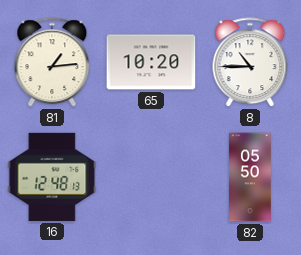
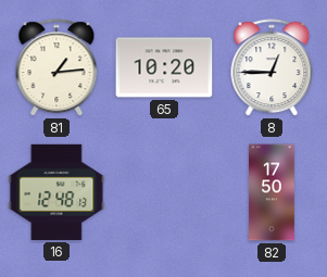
8: 10:45 -> 12:45 (272, 68)
82: 05:50 -> 17:50 (273, 192)
